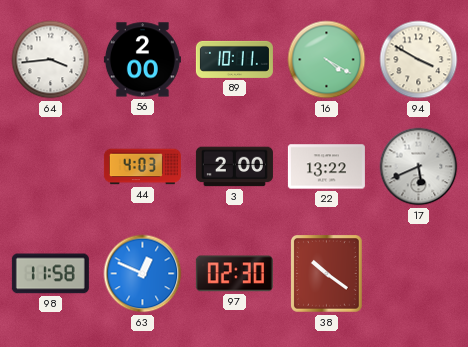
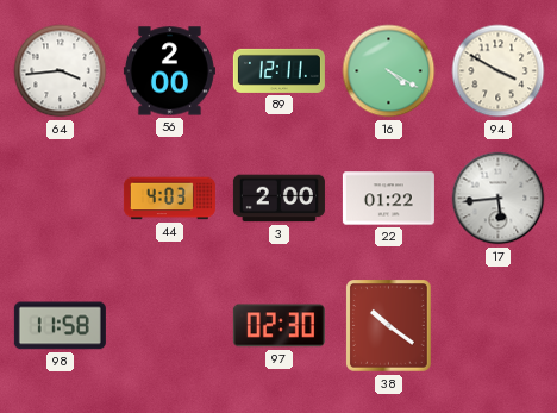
89: 10:11 -> 12:11 (278, 70)
22: 13:22 -> 01:22 (388, 199)
17: 5:41 -> 5:44 (499, 199)
63: 12:49 -> none (143, 274)
